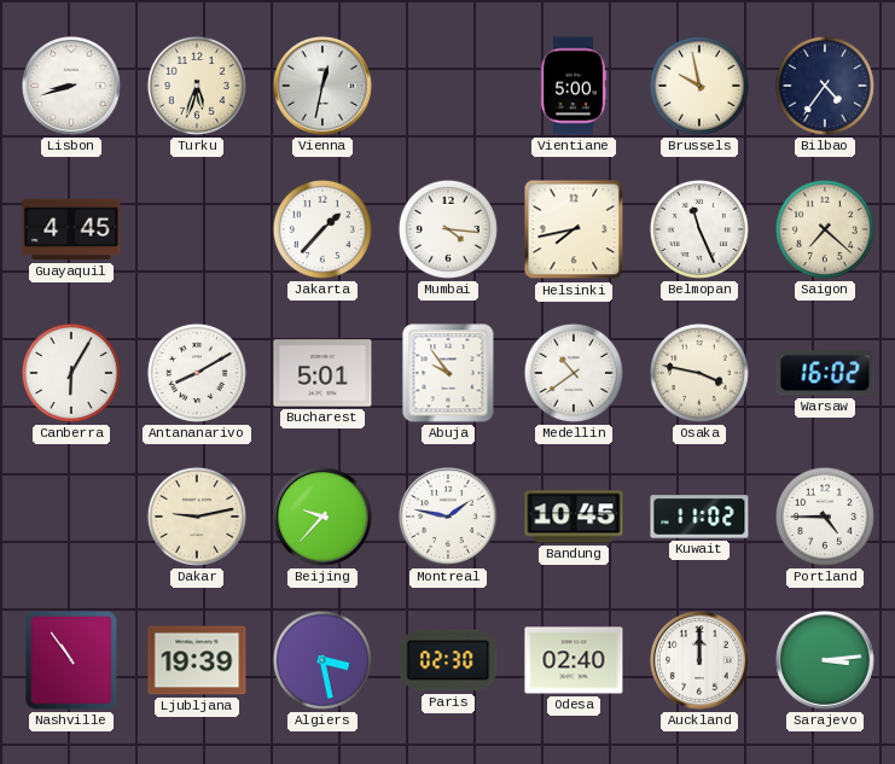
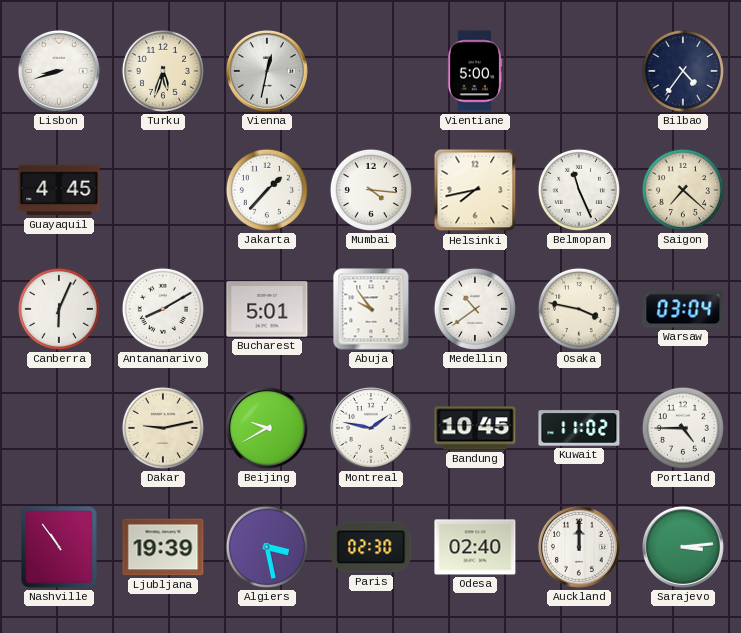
Brussels: 9:58 -> none (699, 86)
Canberra: 6:05 -> 6:04 (59, 309)
Warsaw: 16:02 -> 03:04 (683, 309)
Beijing: 9:37 -> 9:40 (267, 428)
